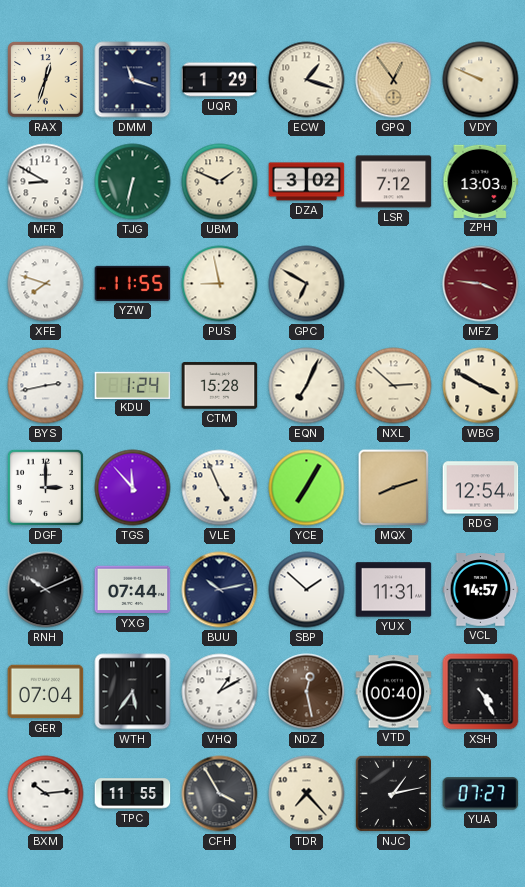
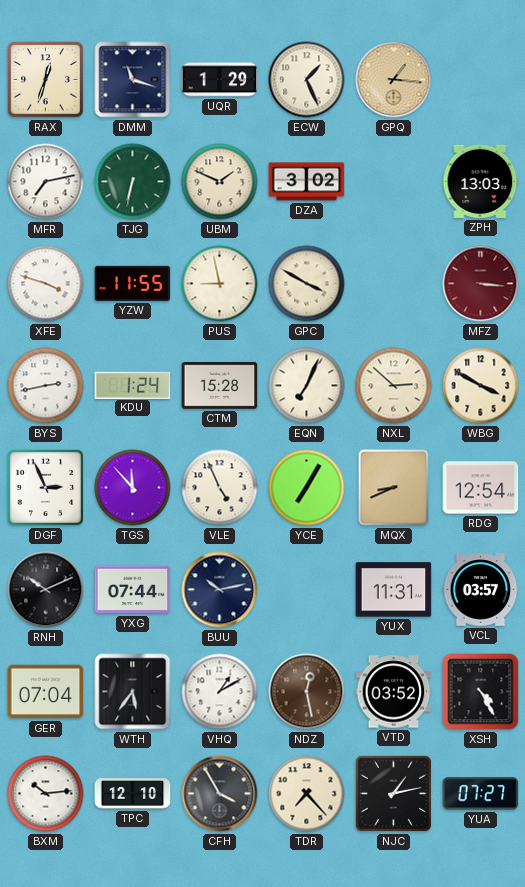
ECW: 1:18 -> 1:26 (307, 80)
GPQ: 12:54 -> 1:16 (394, 80)
VDY: 9:49 -> none (481, 80)
MFR: 8:50 -> 7:13 (46, 182)
LSR: 7:12 -> none (394, 182)
XFE: 7:48 -> 3:48 (46, 284)
GPC: 6:50 -> 3:50 (307, 284)
MFZ: 3:46 -> 3:16 (481, 284)
DGF: 3:00 -> 2:56 (45, 487)
MQX: 8:12 -> 8:41 (394, 488)
SBP: 1:52 -> none (307, 590)
VCL: 14:57 -> 03:57 (481, 590)
VTD: 00:40 -> 03:52 (394, 692)
TPC: 11:55 -> 12:10 (133, 794)
